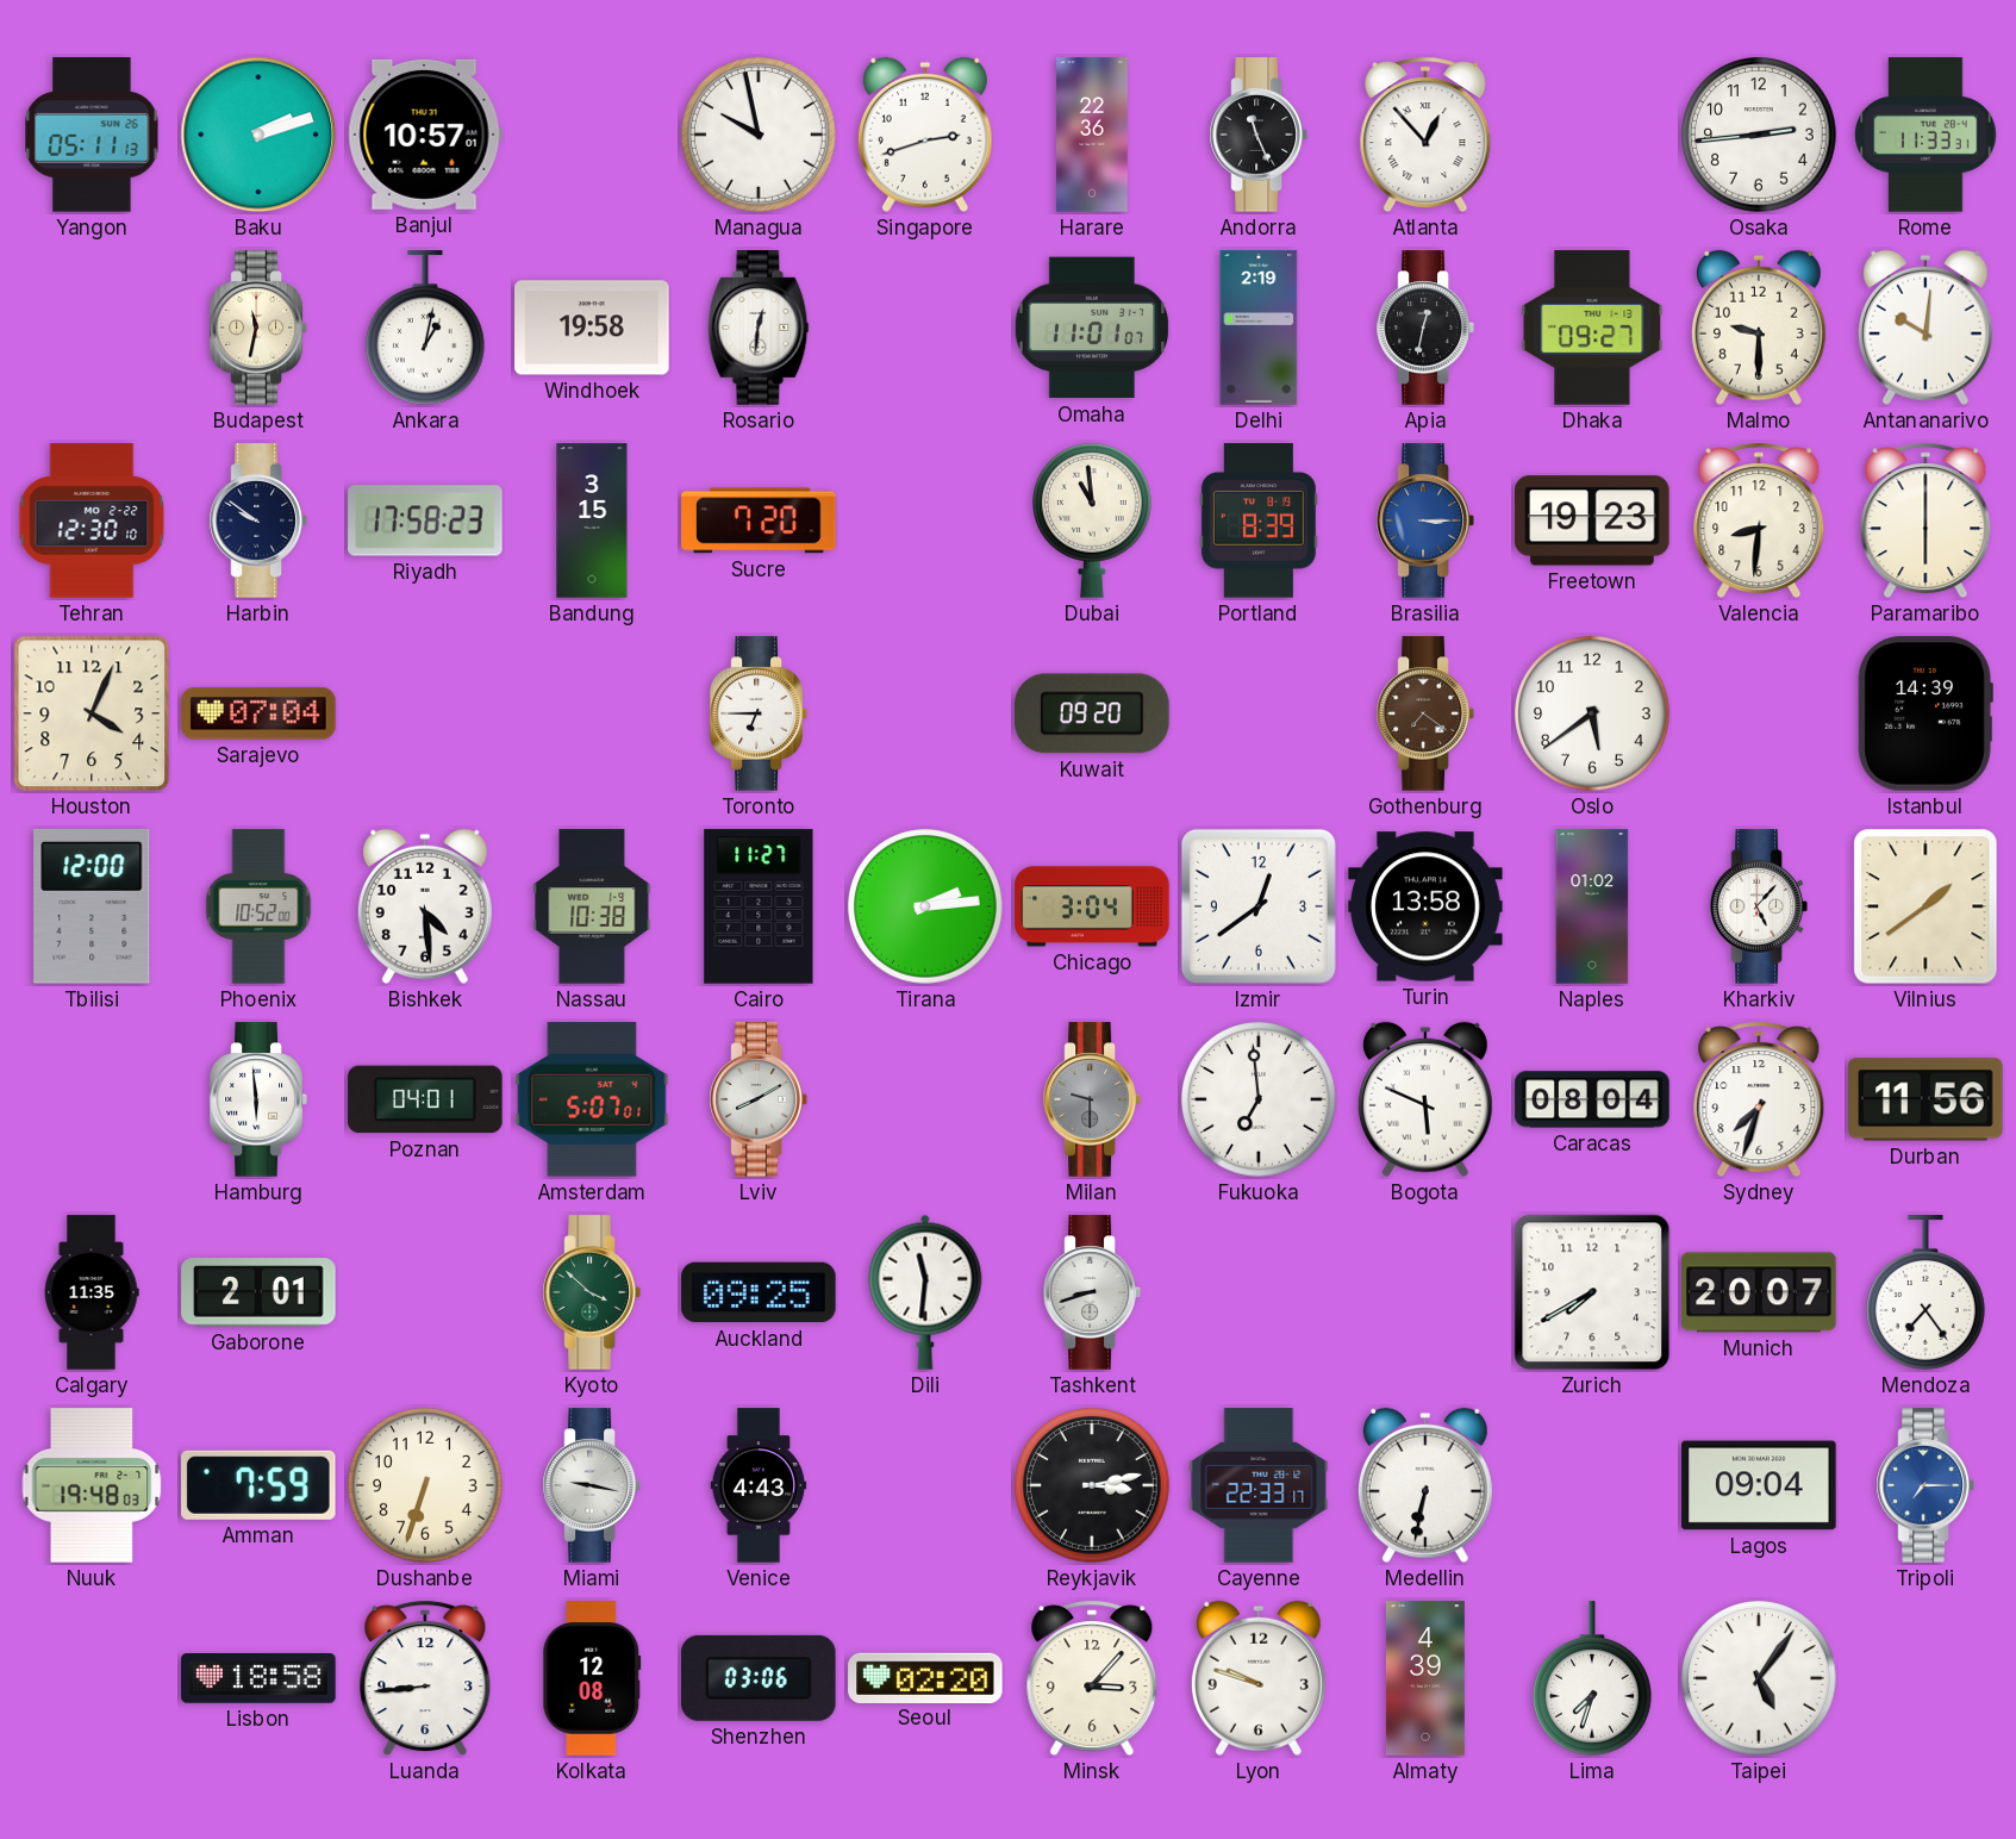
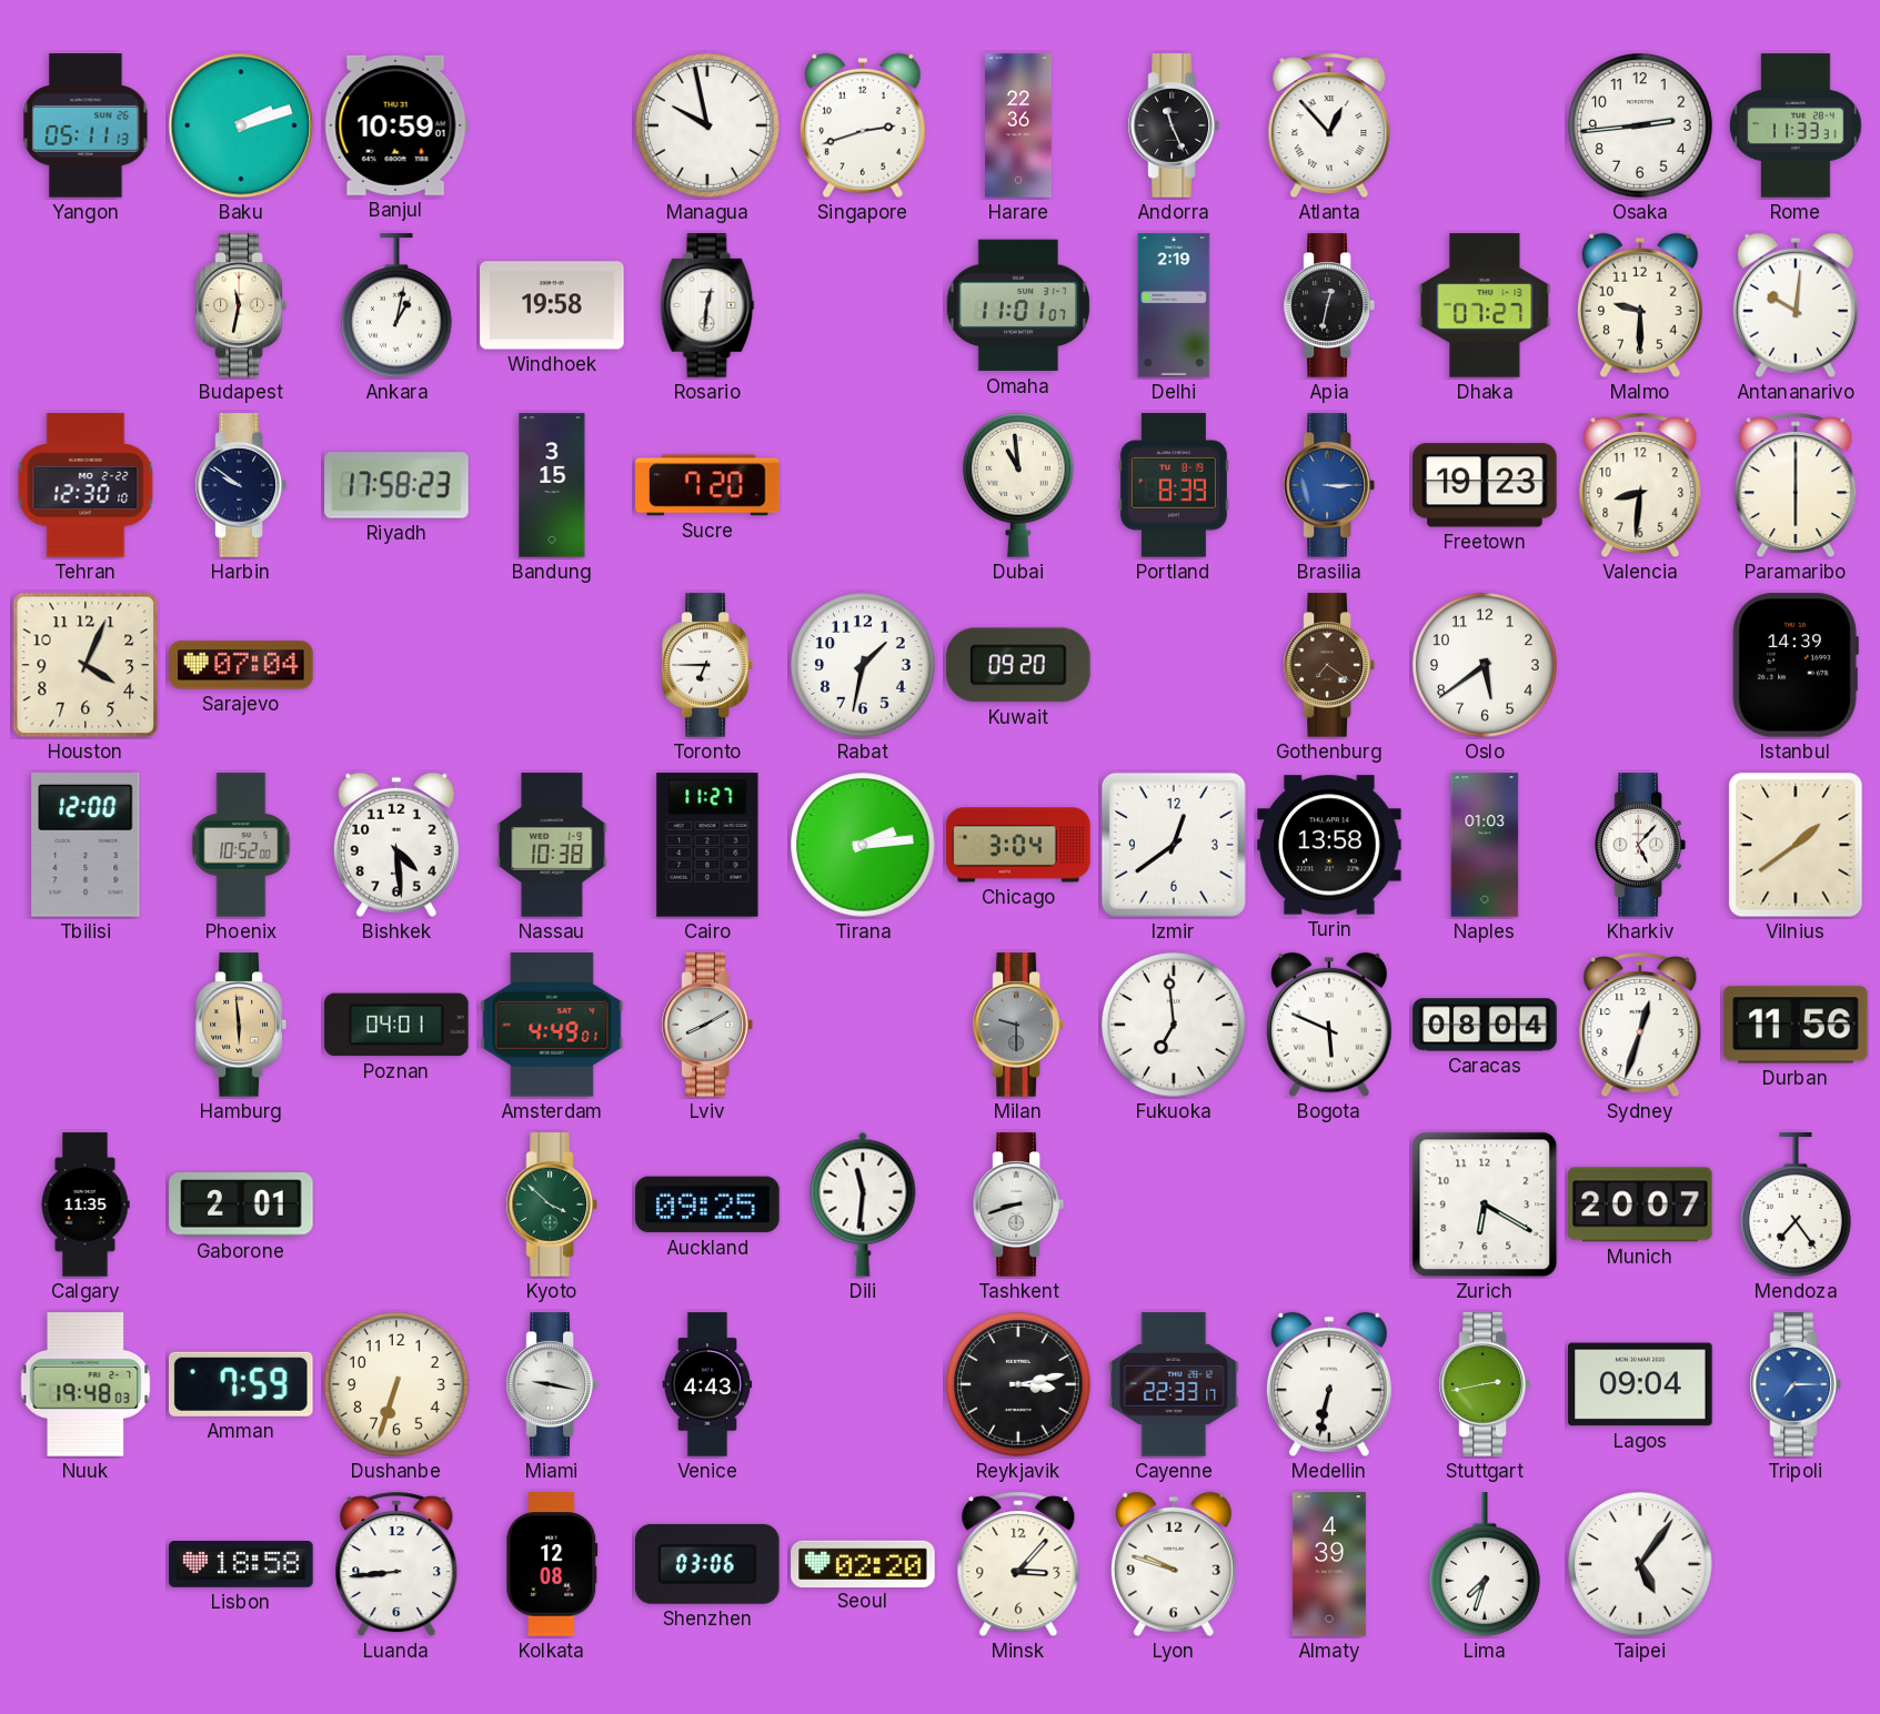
Banjul: 10:57 -> 10:59 (396, 125)
Dhaka: 09:27 -> 07:27 (1485, 305)
Rabat: none -> 1:32 (863, 665)
Naples: 01:02 -> 01:03 (1485, 845)
Hamburg dial: white -> champagne (241, 1025)
Amsterdam: 5:07 -> 4:49 (552, 1025)
Sydney: 7:33 -> 12:33 (1640, 1025)
Zurich: 7:40 -> 6:20 (1485, 1204)
Stuttgart: none -> 2:43 (1485, 1384)
